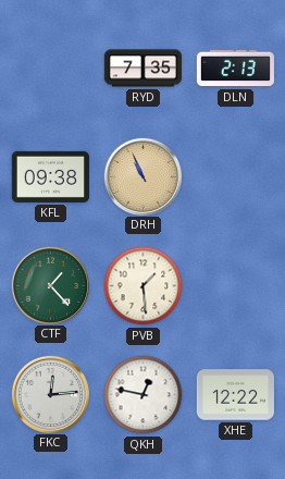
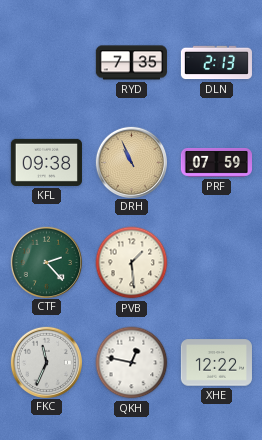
PRF: none -> 07:59 (216, 163)
CTF: 1:23 -> 2:23 (46, 262)
FKC: 12:14 -> 11:34 (46, 362)
